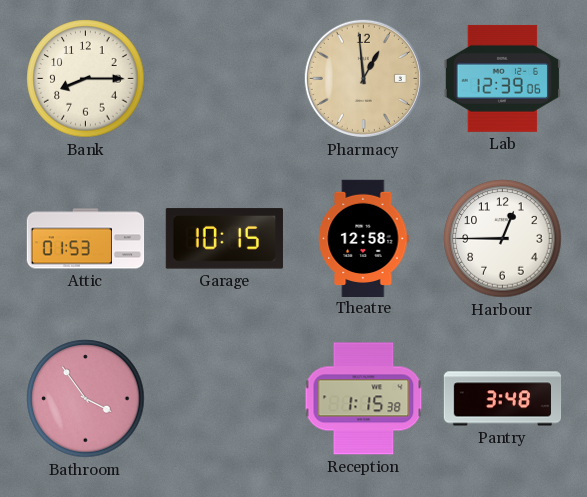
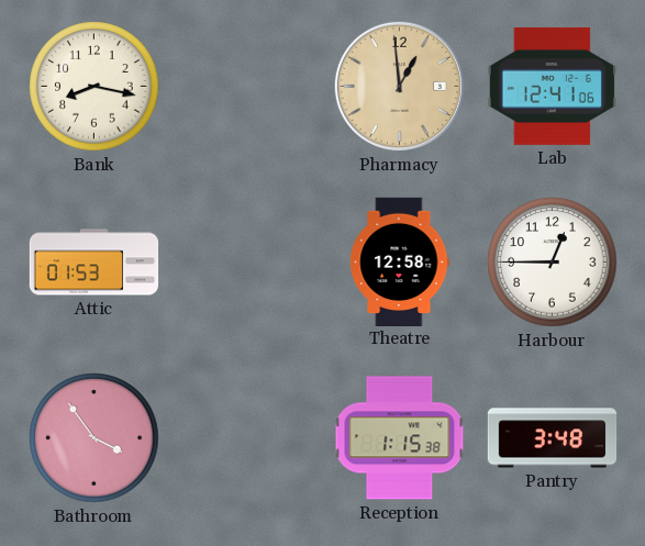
Bank: 8:15 -> 8:17 (94, 87)
Lab: 12:39 -> 12:41 (552, 86)
Garage: 10:15 -> none (224, 239)
